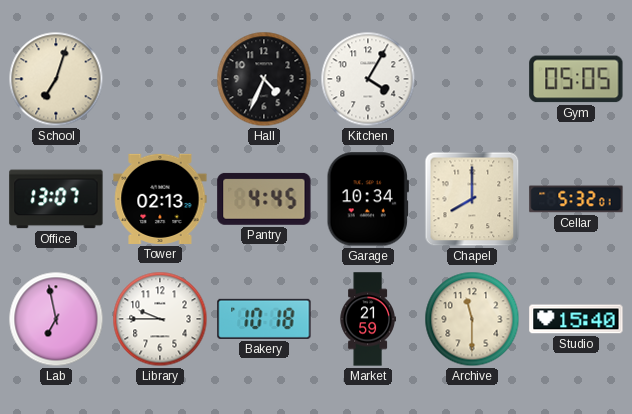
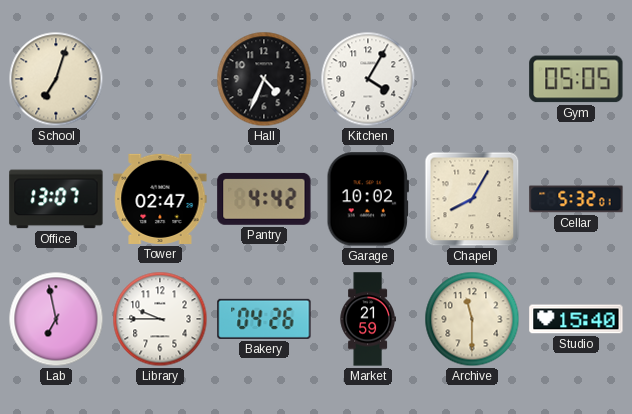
Tower: 02:13 -> 02:47 (160, 199)
Pantry: 4:45 -> 4:42 (264, 199)
Garage: 10:34 -> 10:02 (368, 199)
Chapel: 8:00 -> 8:05 (472, 199)
Bakery: 10:18 -> 04:26 (264, 319)
